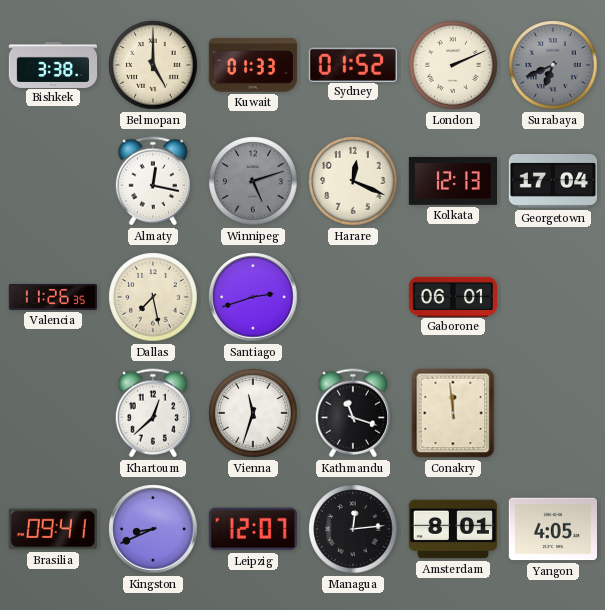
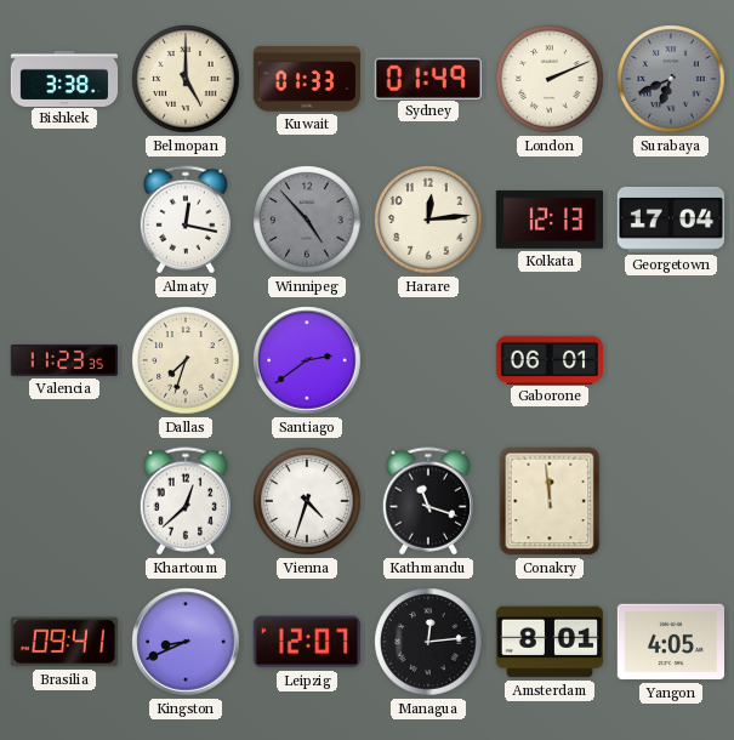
Sydney: 01:52 -> 01:49 (428, 78)
Winnipeg: 5:12 -> 4:53 (307, 220)
Harare: 12:19 -> 12:14 (428, 220)
Valencia: 11:26 -> 11:23 (63, 360)
Dallas: 7:28 -> 7:33 (186, 360)
Santiago: 2:42 -> 2:39 (307, 360)
Vienna: 11:33 -> 4:33 (307, 501)
